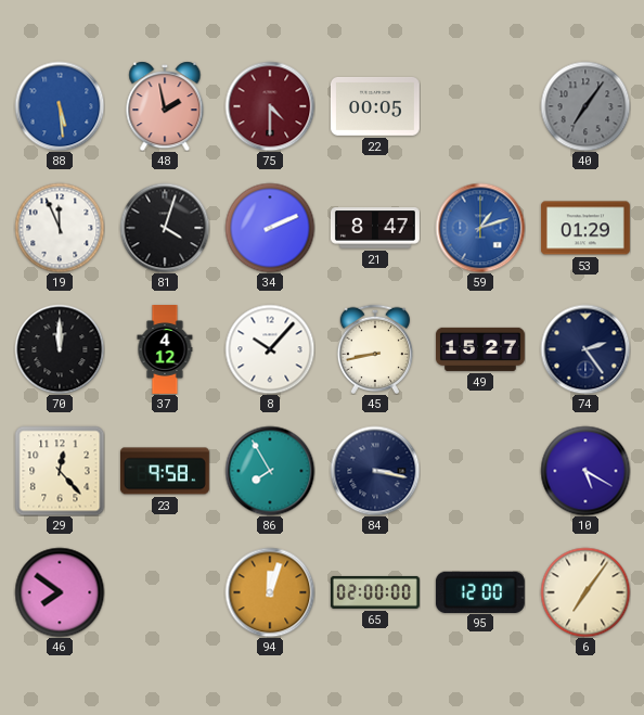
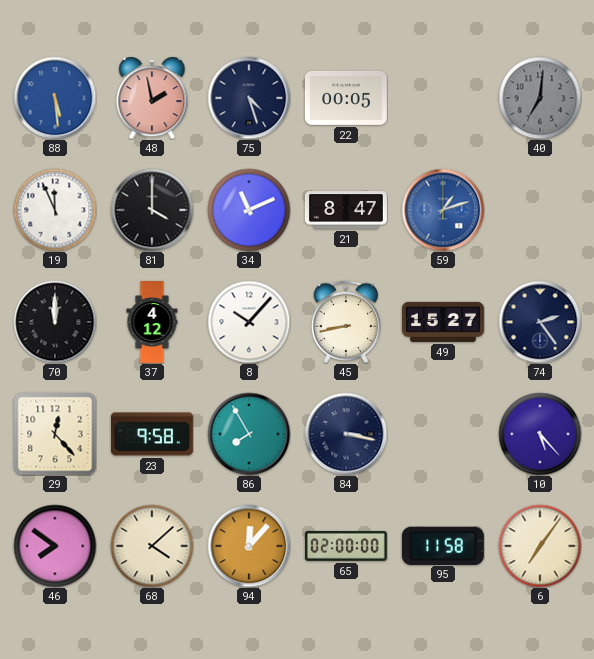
75: 4:30 -> 4:27 (249, 98)
75 dial: burgundy -> navy (249, 98)
40: 7:06 -> 7:01 (540, 98)
81: 4:03 -> 4:00 (152, 210)
34: 2:11 -> 11:11 (249, 210)
53: 01:29 -> none (585, 228)
10: 5:20 -> 5:23 (540, 434)
68: none -> 4:08 (152, 546)
94: 12:03 -> 12:07 (249, 546)
95: 12:00 -> 11:58 (443, 545)
